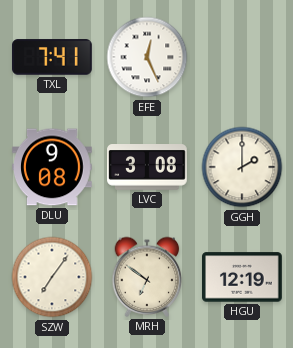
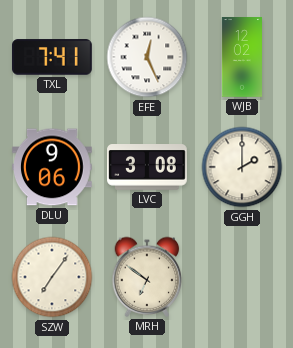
WJB: none -> 12:02 (242, 57)
DLU: 9:08 -> 9:06 (53, 167)
HGU: 12:19 -> none (243, 277)
